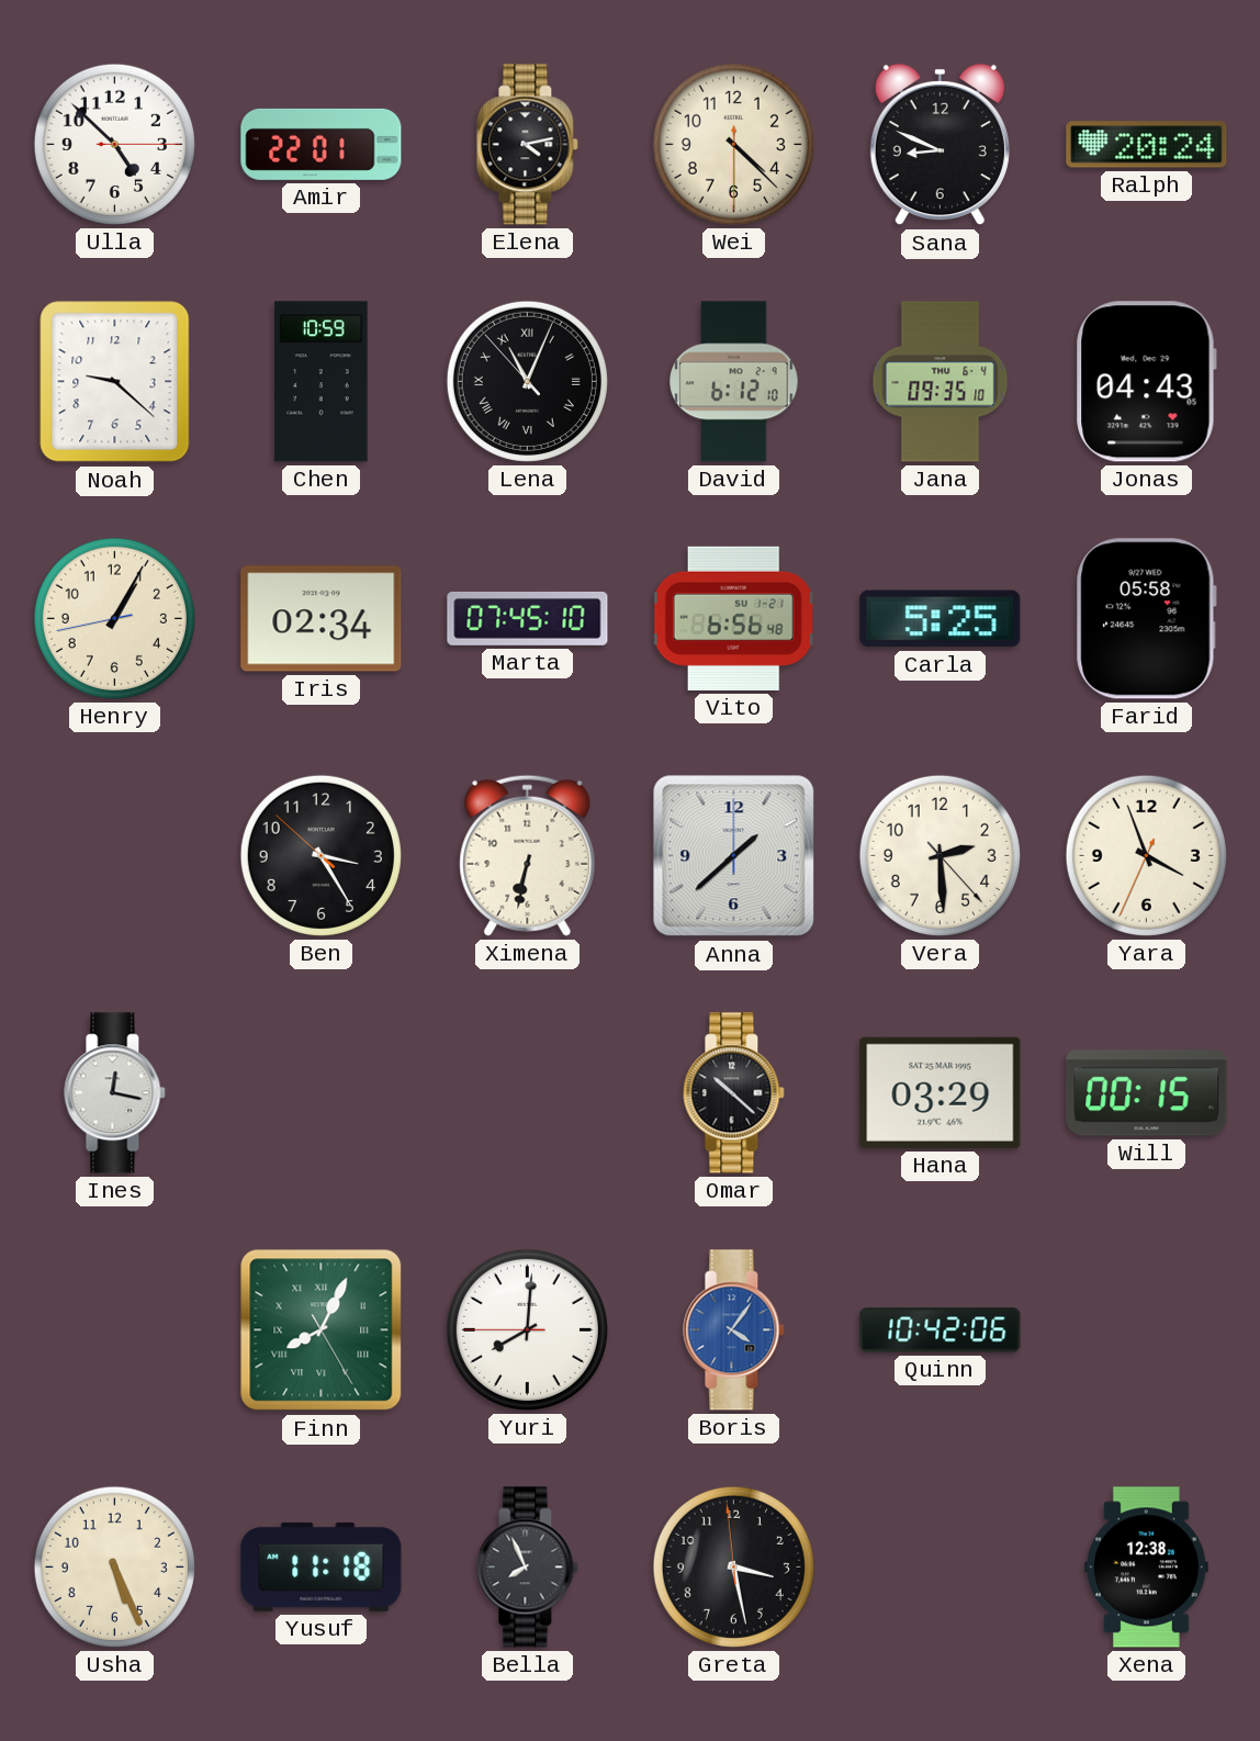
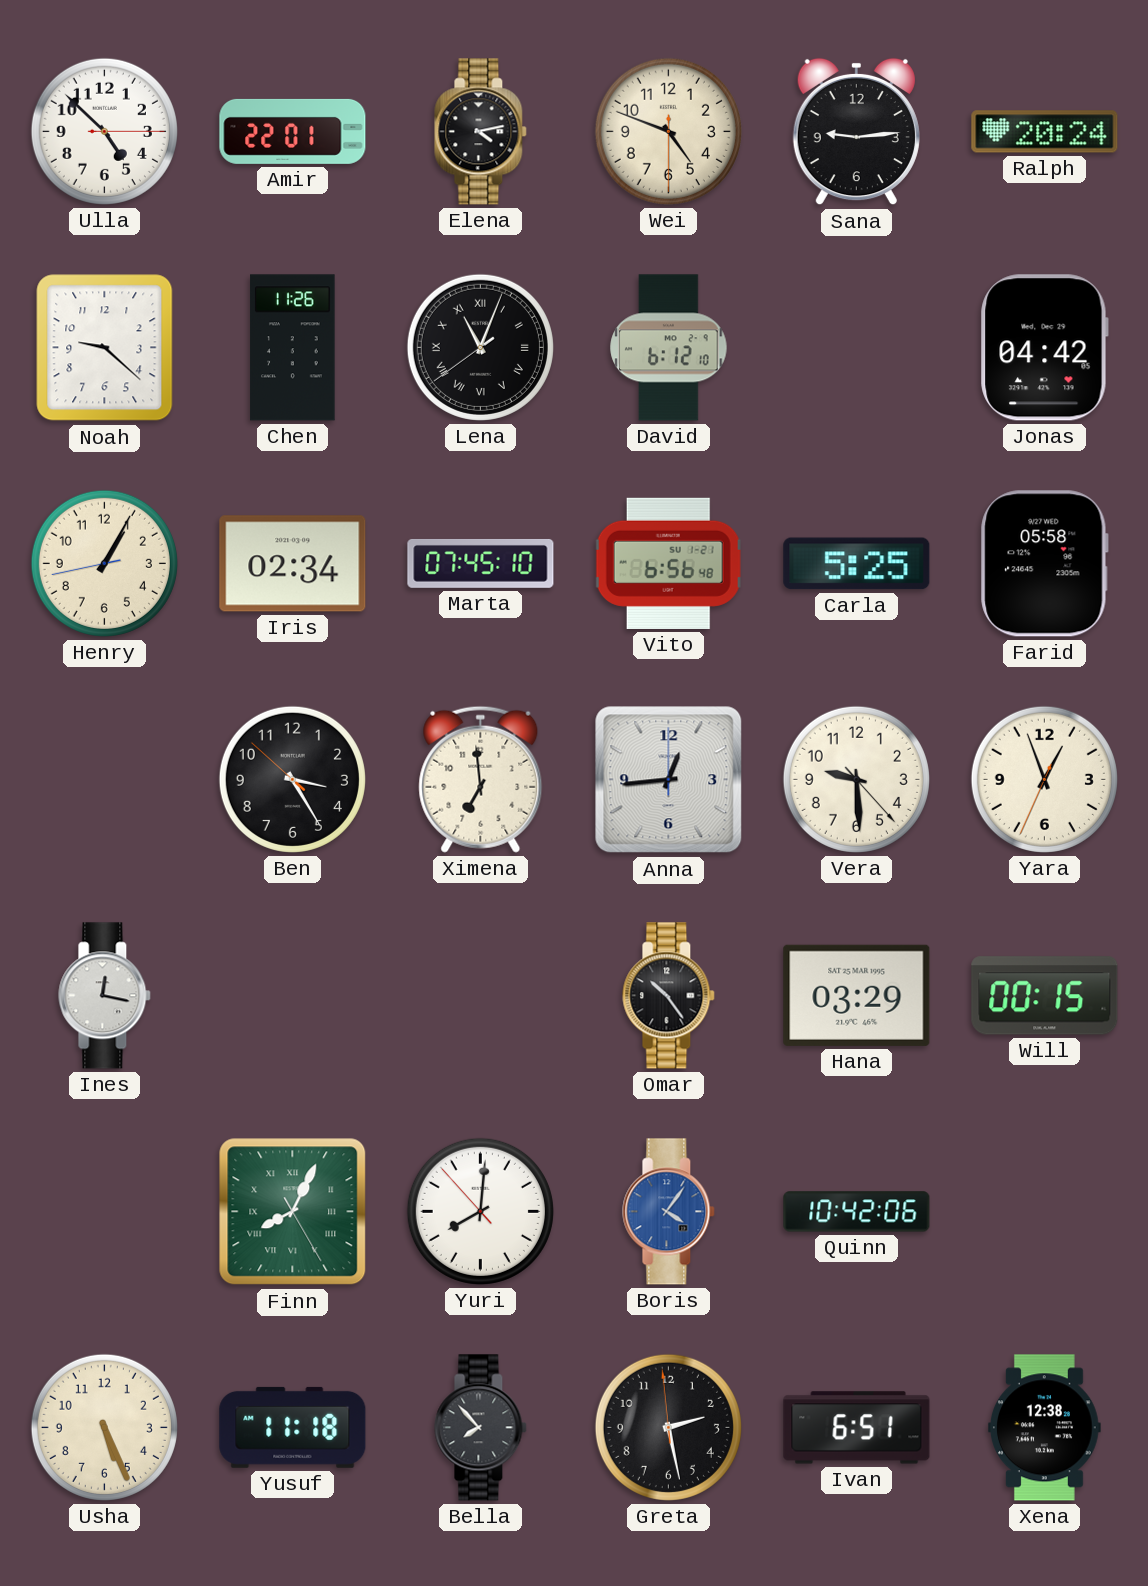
Wei: 4:22 -> 4:48 (668, 131)
Sana: 8:49 -> 9:14 (856, 132)
Chen: 10:59 -> 11:26 (293, 348)
Lena: 11:03:53 -> 11:03:39 (480, 347)
Jana: 09:35 -> none (941, 382)
Jonas: 04:43 -> 04:42 (1044, 348)
Ximena: 6:32 -> 6:59 (481, 779)
Anna: 1:38 -> 12:44 (669, 780)
Vera: 2:29 -> 9:29 (856, 779)
Yara: 3:56 -> 12:56 (1044, 779)
Omar: 10:22 -> 10:24 (669, 996)
Yuri: 8:00:45 -> 8:00:53 (480, 1211)
Bella: 7:56 -> 7:53 (481, 1428)
Greta: 3:27 -> 2:27 (668, 1427)
Ivan: none -> 6:51 (857, 1428)
